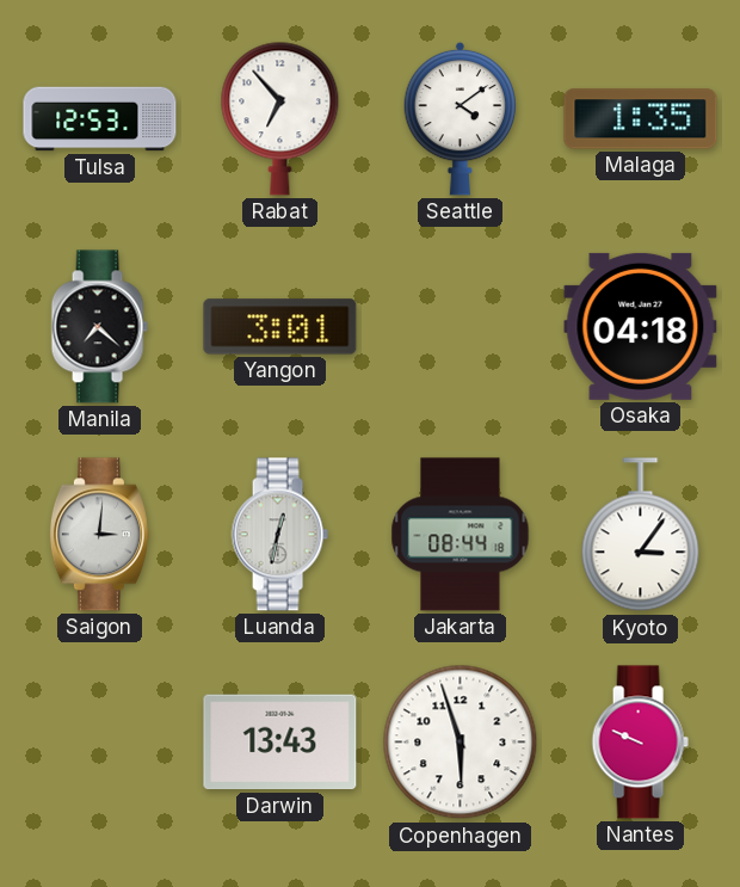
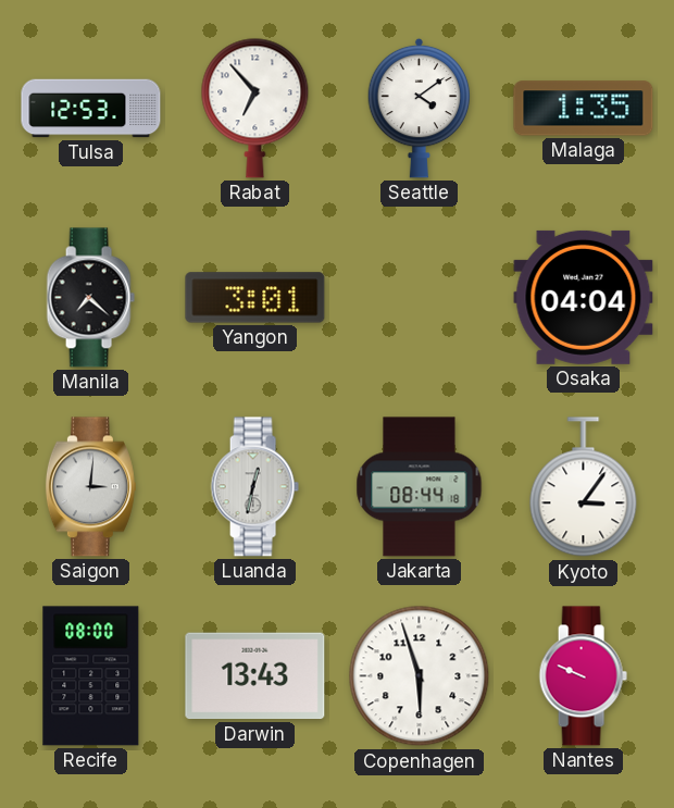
Osaka: 04:18 -> 04:04 (584, 297)
Recife: none -> 08:00 (91, 676)
